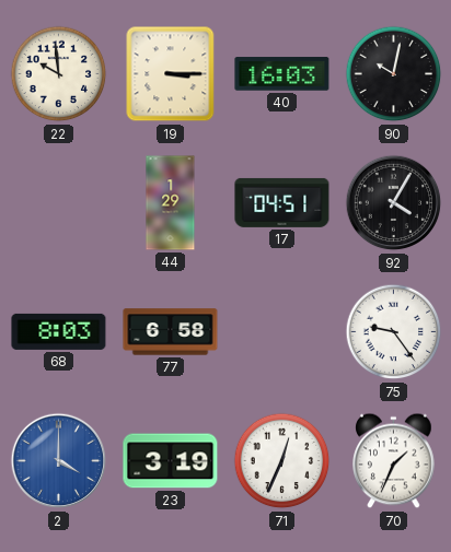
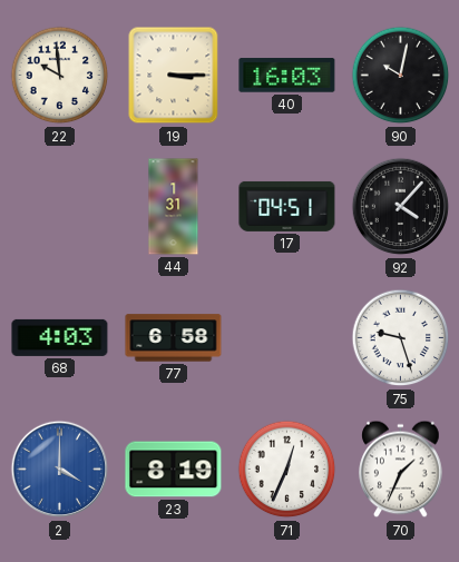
44: 1:29 -> 1:31 (174, 207)
92: 4:05 -> 4:07 (401, 207)
68: 8:03 -> 4:03 (60, 337)
75: 9:24 -> 9:27 (401, 338)
23: 3:19 -> 8:19 (174, 470)
